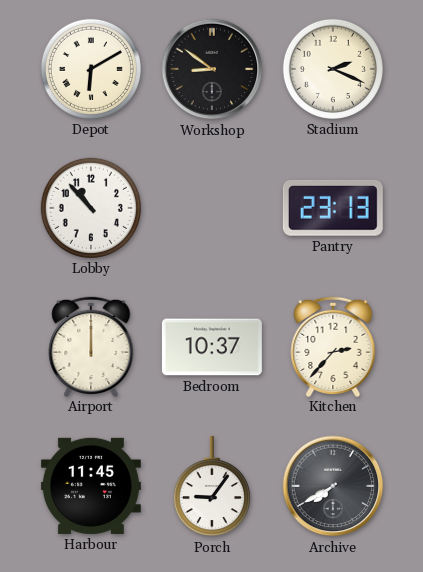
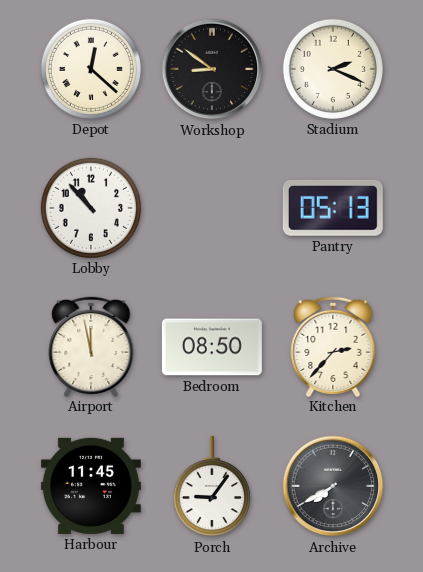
Depot: 6:10 -> 12:22 (91, 69)
Pantry: 23:13 -> 05:13 (333, 208)
Airport: 12:00 -> 11:58 (91, 346)
Bedroom: 10:37 -> 08:50 (212, 347)
